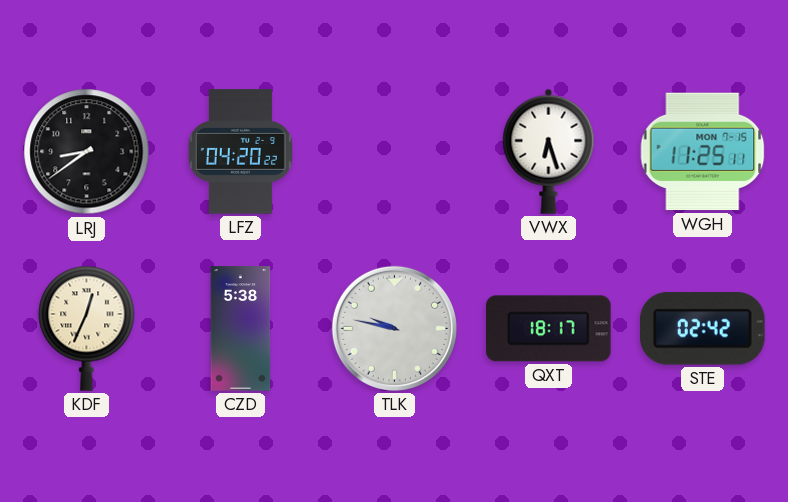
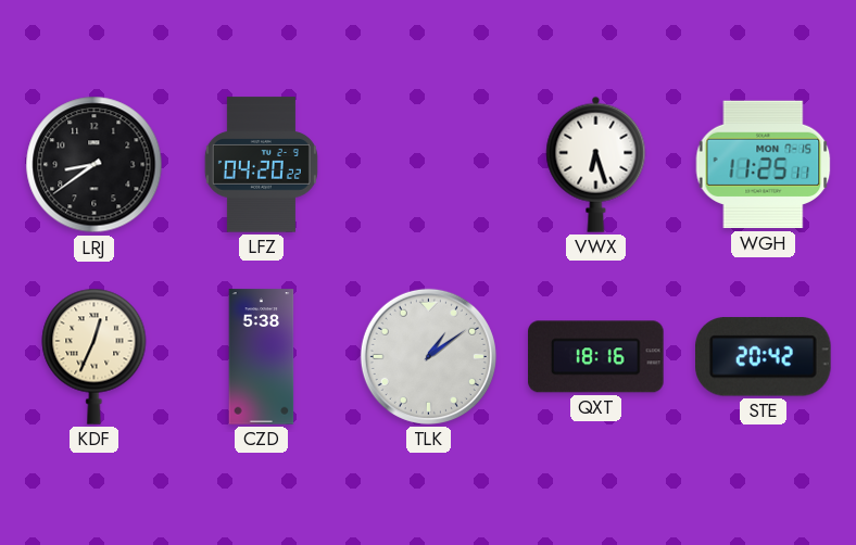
TLK: 9:47 -> 1:09 (428, 356)
QXT: 18:17 -> 18:16 (596, 357)
STE: 02:42 -> 20:42 (764, 357)
